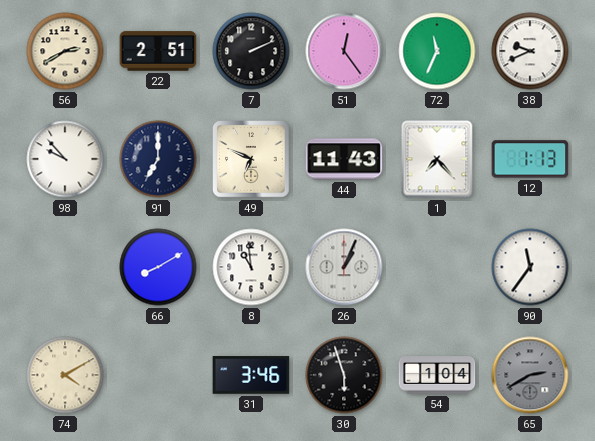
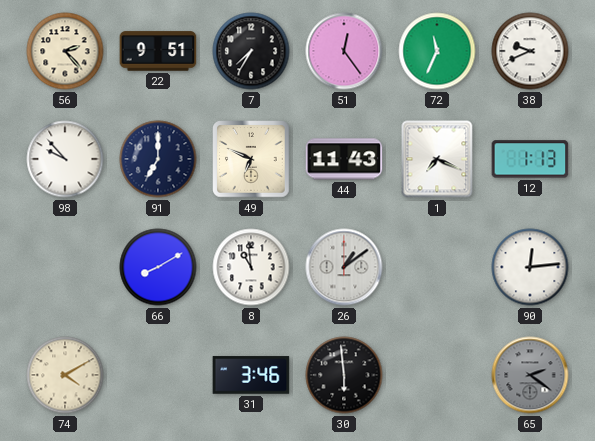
56: 2:40 -> 2:23 (65, 51)
22: 2:51 -> 9:51 (158, 51)
7: 2:11 -> 7:35 (251, 51)
1: 7:23 -> 7:19 (437, 159)
26: 1:04 -> 1:09 (344, 267)
90: 11:36 -> 12:14 (530, 267)
30: 5:57 -> 5:59 (344, 375)
54: 1:04 -> none (437, 375)
65: 2:40 -> 2:21 (530, 375)
